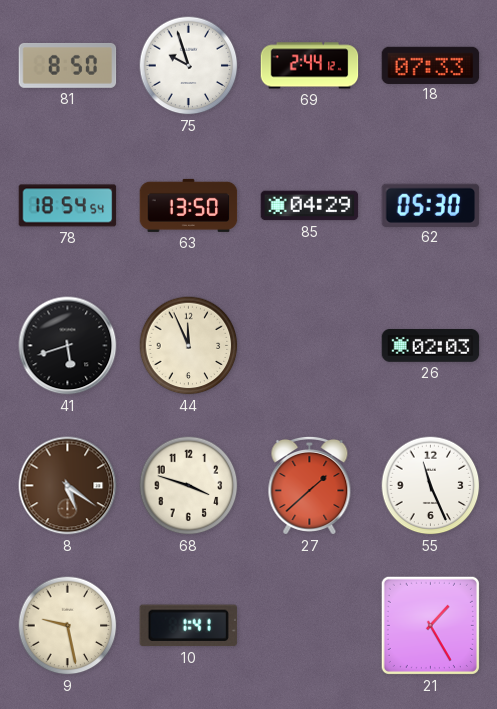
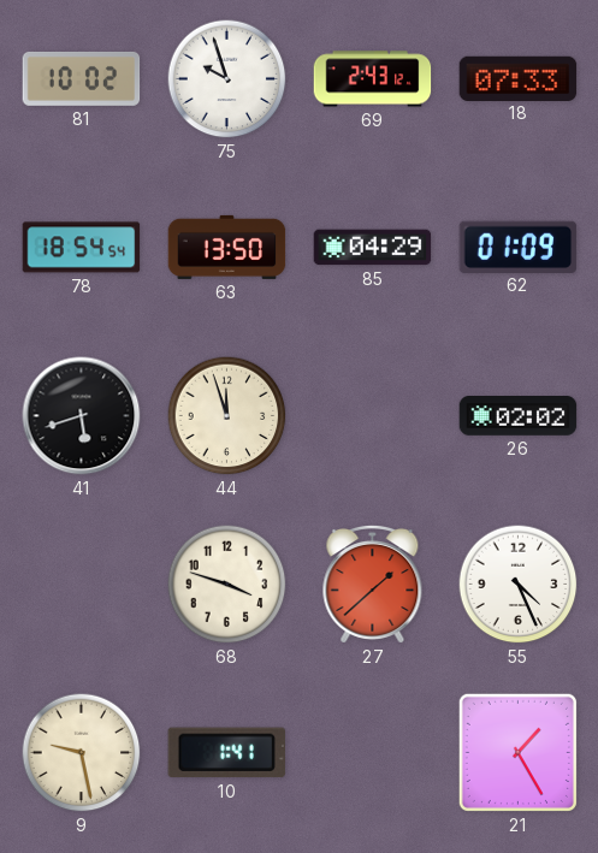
81: 8:50 -> 10:02 (82, 78)
69: 2:44 -> 2:43 (373, 79)
62: 05:30 -> 01:09 (519, 247)
44: 11:56 -> 11:57 (227, 416)
26: 02:03 -> 02:02 (519, 416)
8: 5:21 -> none (68, 486)
55: 11:26 -> 4:26 (519, 585)
